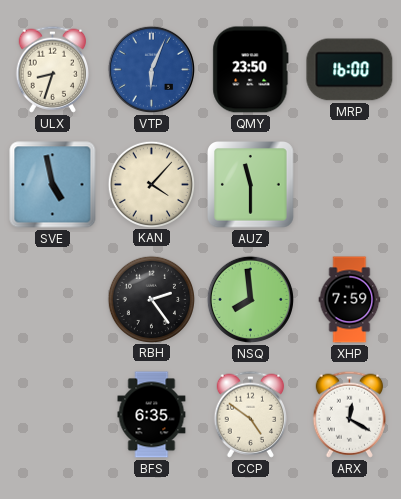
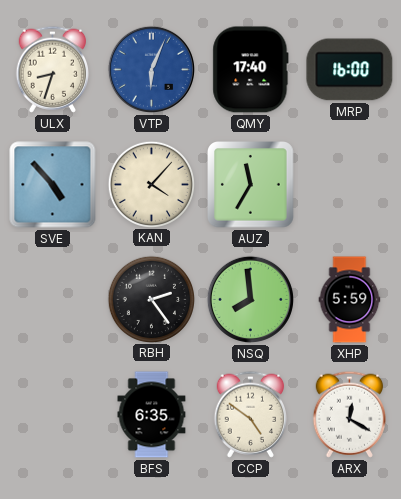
QMY: 23:50 -> 17:40 (251, 70)
SVE: 4:58 -> 4:53 (53, 185)
AUZ: 11:30 -> 11:35 (251, 185)
XHP: 7:59 -> 5:59 (350, 300)
